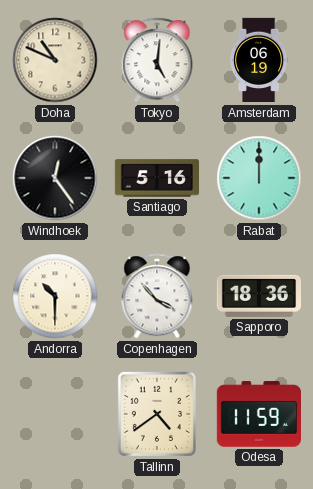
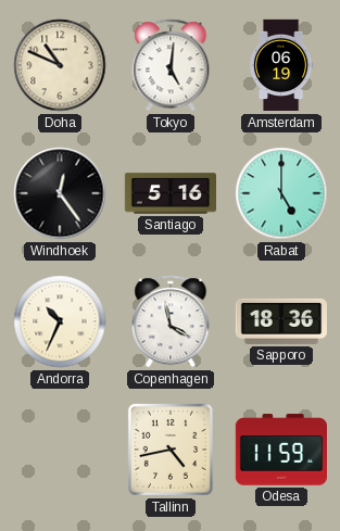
Rabat: 12:00 -> 5:00 (281, 193)
Andorra: 10:30 -> 10:34 (60, 321)
Copenhagen: 3:53 -> 3:58 (171, 321)
Tallinn: 4:39 -> 4:43 (171, 450)
